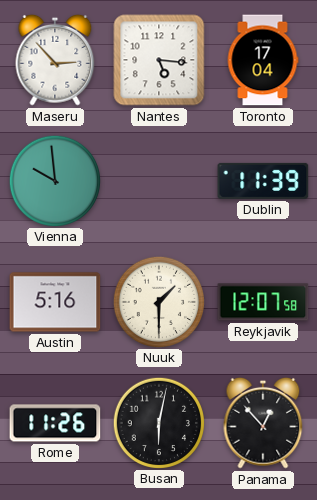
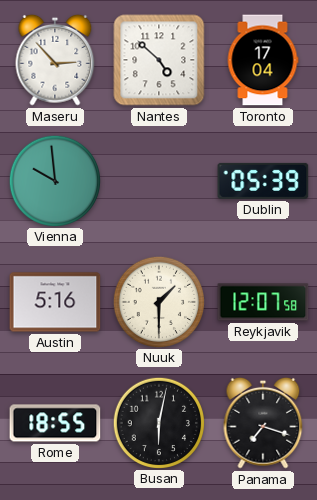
Nantes: 5:16 -> 4:52 (159, 60)
Dublin: 11:39 -> 05:39 (263, 181)
Rome: 11:26 -> 18:55 (55, 423)
Panama: 12:53 -> 7:18 (263, 423)
